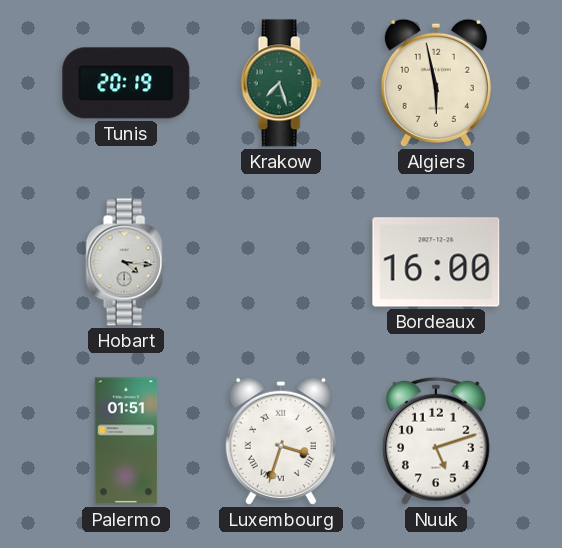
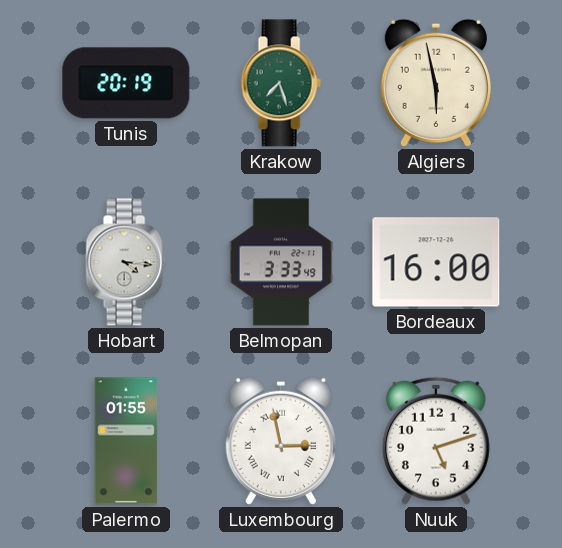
Belmopan: none -> 3:33 (281, 262)
Palermo: 01:51 -> 01:55 (126, 441)
Luxembourg: 3:33 -> 2:58 (281, 441)
